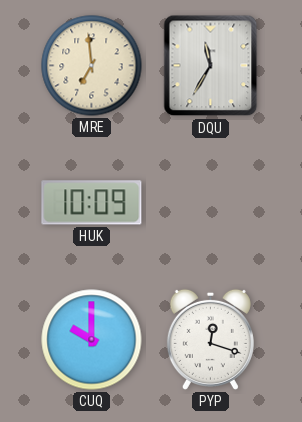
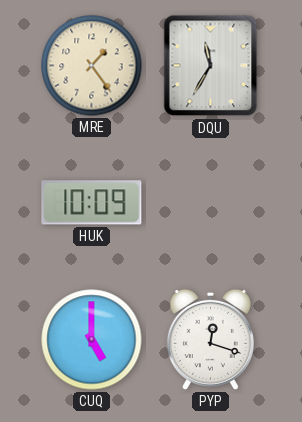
MRE: 6:59 -> 1:24 (92, 66)
CUQ: 10:00 -> 5:00 (92, 340)
